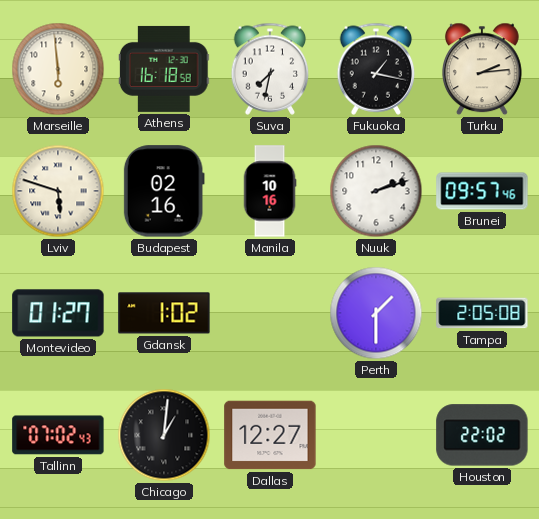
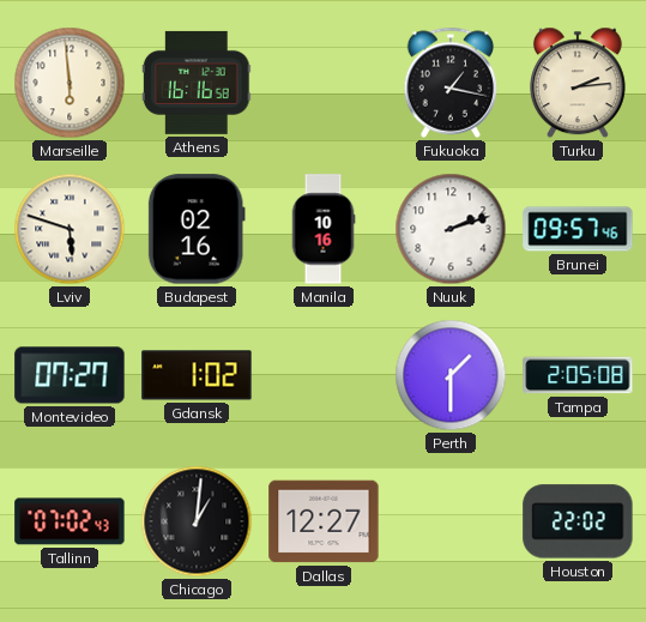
Athens: 16:18 -> 16:16 (197, 83)
Suva: 7:32 -> none (270, 69)
Montevideo: 01:27 -> 07:27 (70, 375)
